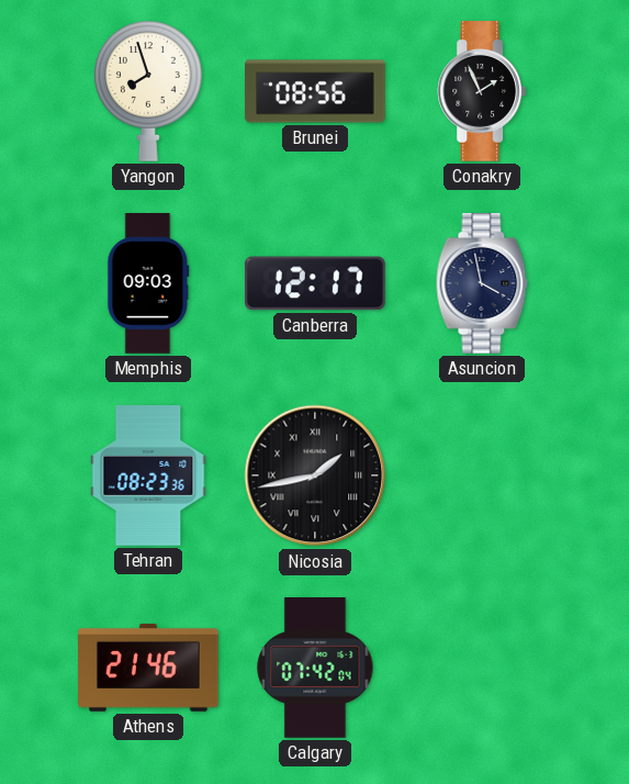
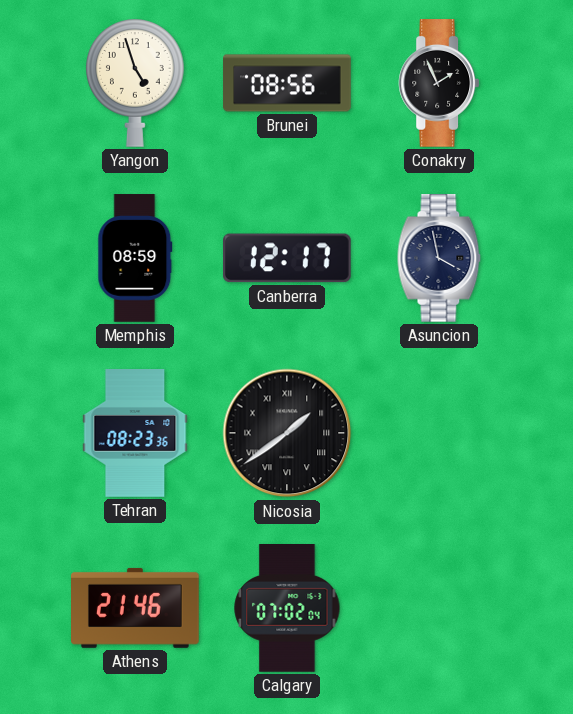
Yangon: 7:57 -> 4:57 (136, 83)
Memphis: 09:03 -> 08:59 (135, 258)
Nicosia: 1:43 -> 1:39 (287, 433)
Calgary: 07:42 -> 07:02 (287, 609)
